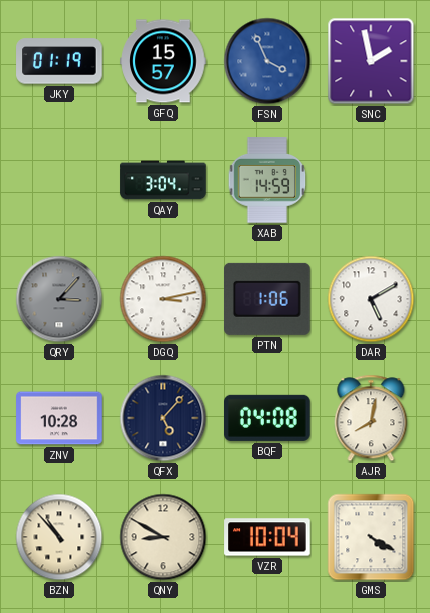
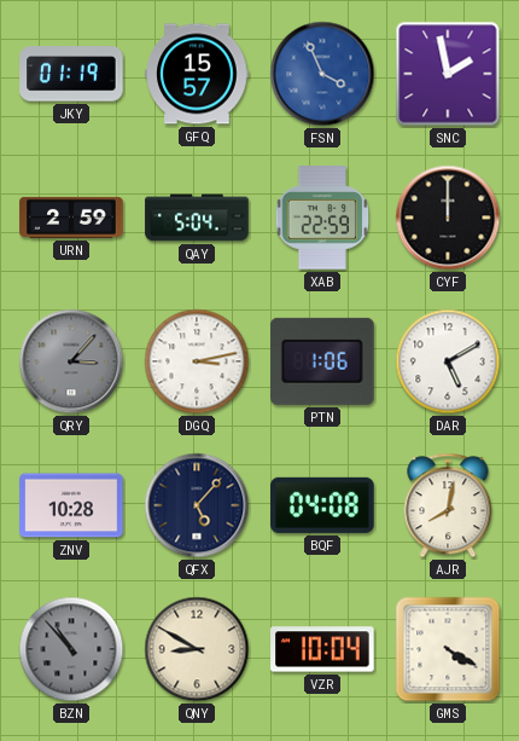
URN: none -> 2:59 (71, 218)
QAY: 3:04 -> 5:04 (197, 218)
XAB: 14:59 -> 22:59 (322, 218)
CYF: none -> 12:00 (448, 218)
BZN dial: cream -> grey (71, 649)
